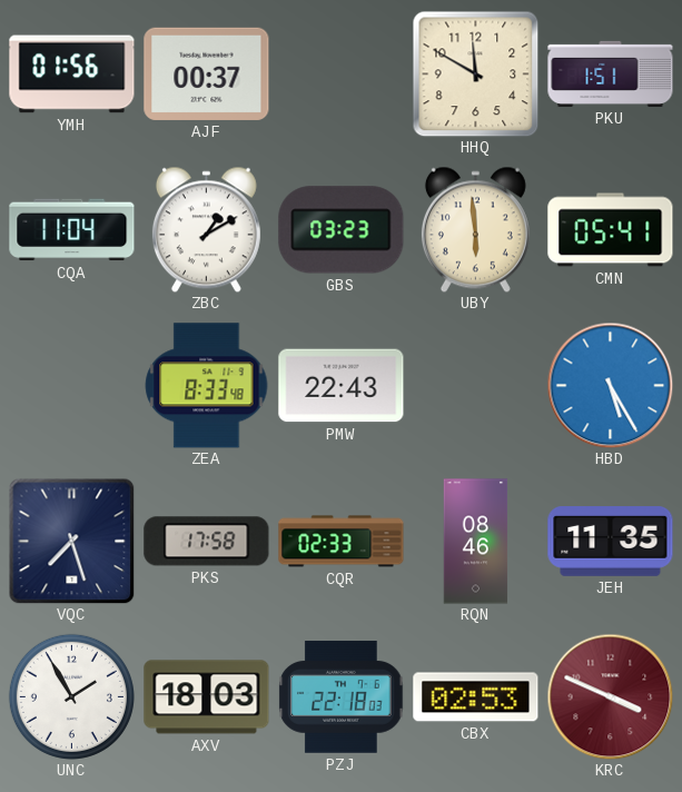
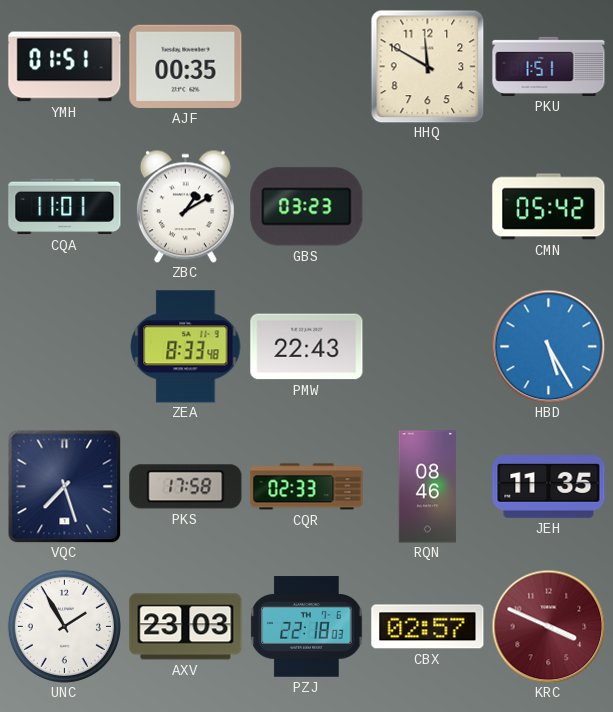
YMH: 01:56 -> 01:51 (65, 67)
AJF: 00:37 -> 00:35 (186, 66)
CQA: 11:04 -> 11:01 (65, 207)
UBY: 5:59 -> none (475, 229)
CMN: 05:41 -> 05:42 (549, 207)
AXV: 18:03 -> 23:03 (186, 627)
CBX: 02:53 -> 02:57 (428, 627)
